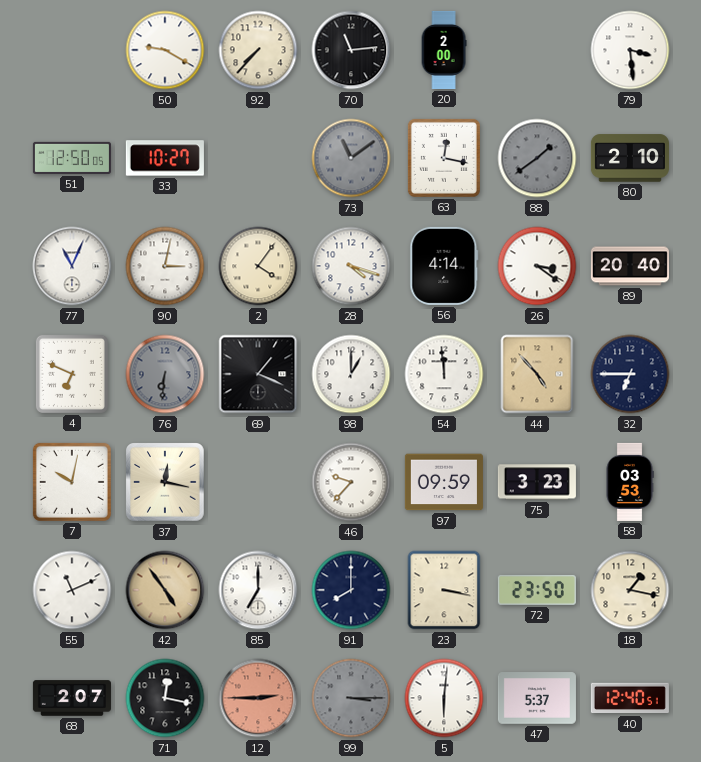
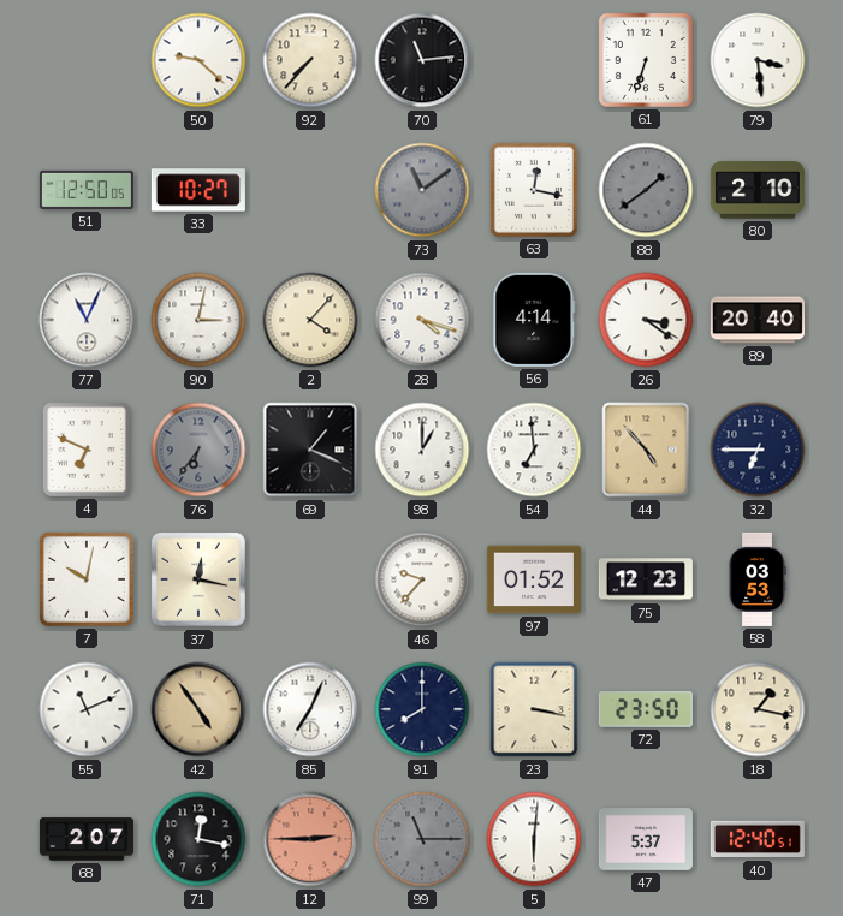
50: 9:20 -> 9:22 (198, 60)
20: 2:00 -> none (444, 50)
61: none -> 6:33 (646, 60)
2: 4:06 -> 4:07 (310, 320)
76: 6:31 -> 6:36 (198, 450)
54: 11:59 -> 6:59 (534, 450)
97: 09:59 -> 01:52 (534, 579)
75: 3:23 -> 12:23 (646, 579)
85: 7:00 -> 7:04 (310, 709)
99: 3:15 -> 11:15 (422, 839)
